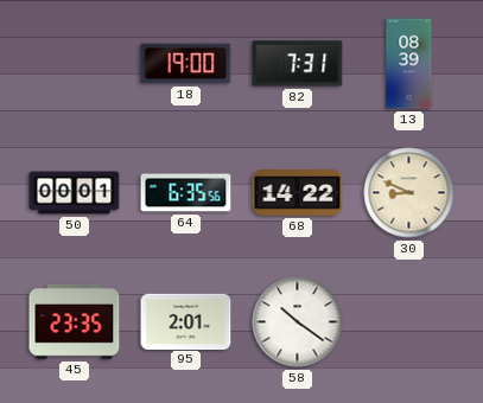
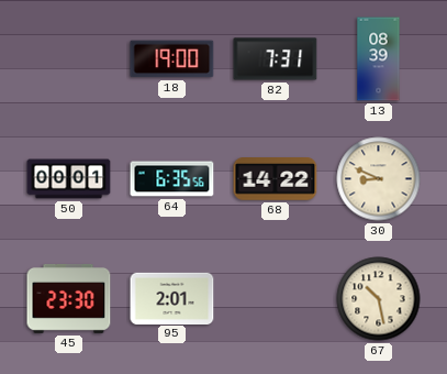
45: 23:35 -> 23:30 (69, 299)
58: 10:21 -> none (298, 322)
67: none -> 10:28 (379, 299)
